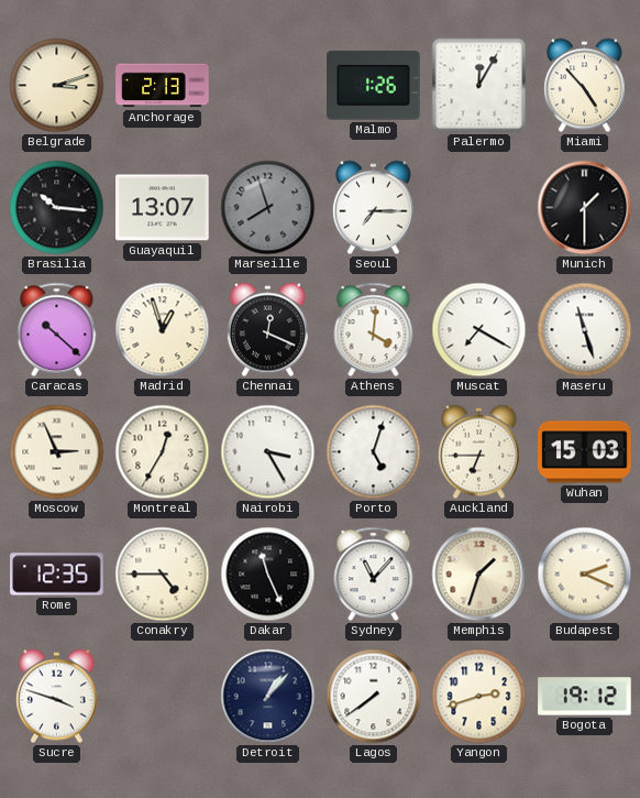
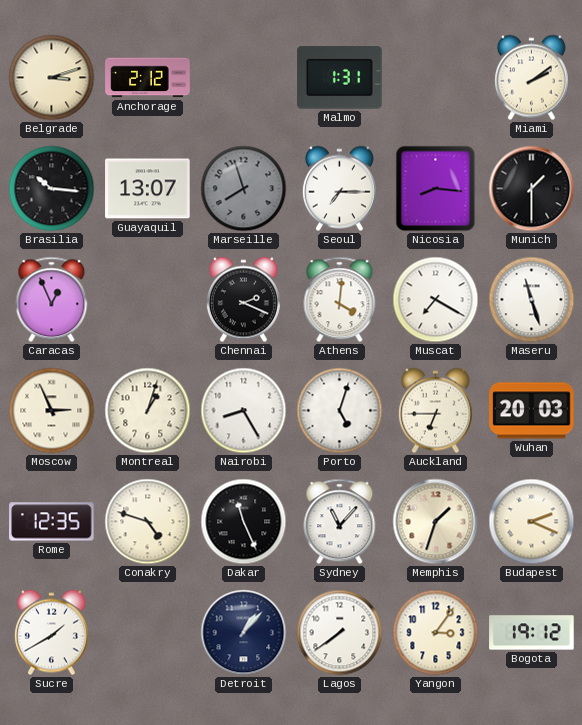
Anchorage: 2:13 -> 2:12 (148, 78)
Malmo: 1:26 -> 1:31 (340, 78)
Palermo: 12:05 -> none (479, 86)
Miami: 4:53 -> 2:09 (531, 78)
Nicosia: none -> 8:16 (436, 189)
Caracas: 10:22 -> 12:56 (52, 300)
Madrid: 12:57 -> none (163, 330)
Chennai: 12:19 -> 2:19 (243, 300)
Montreal: 12:35 -> 1:03 (148, 411)
Nairobi: 3:25 -> 8:25 (244, 411)
Wuhan: 15:03 -> 20:03 (532, 411)
Conakry: 4:45 -> 4:48 (148, 522)
Sucre: 3:48 -> 1:40 (51, 633)
Yangon: 2:42 -> 3:06 (436, 633)
